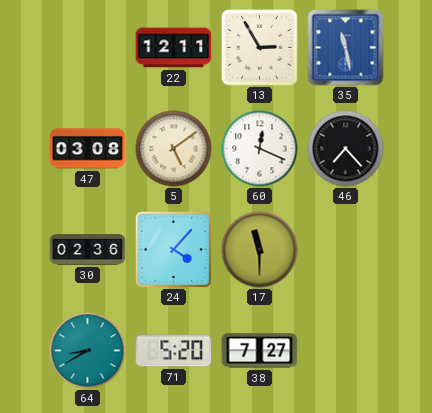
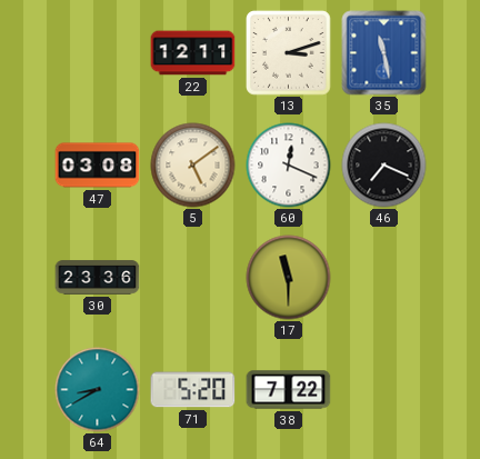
13: 2:55 -> 3:12 (289, 53)
46: 7:23 -> 7:19 (384, 166)
30: 02:36 -> 23:36 (98, 278)
24: 4:07 -> none (173, 249)
38: 7:27 -> 7:22 (289, 390)
